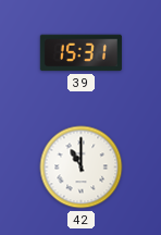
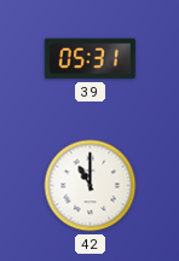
39: 15:31 -> 05:31 (89, 59)
